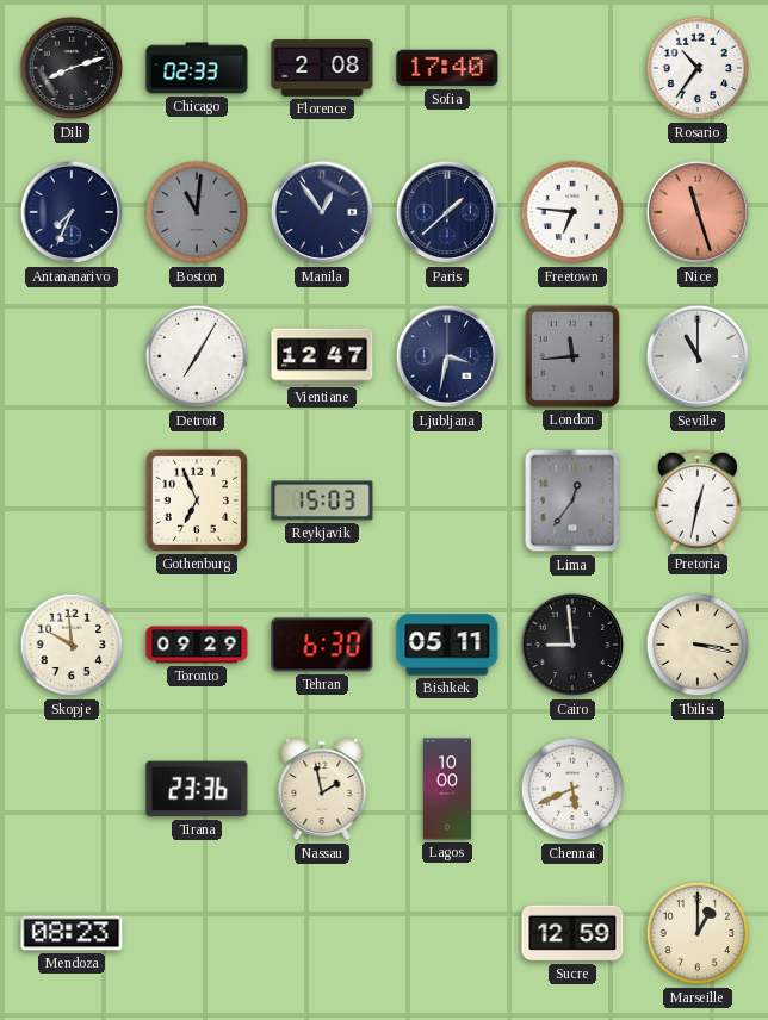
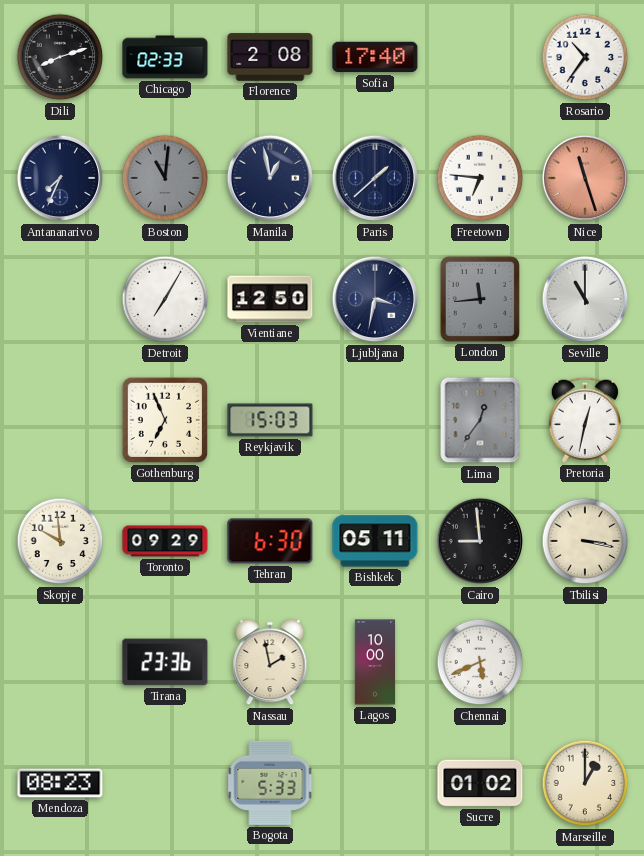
Manila: 12:54 -> 12:58 (270, 178)
Vientiane: 12:47 -> 12:50 (270, 299)
Bogota: none -> 5:33 (270, 783)
Sucre: 12:59 -> 01:02 (480, 783)
